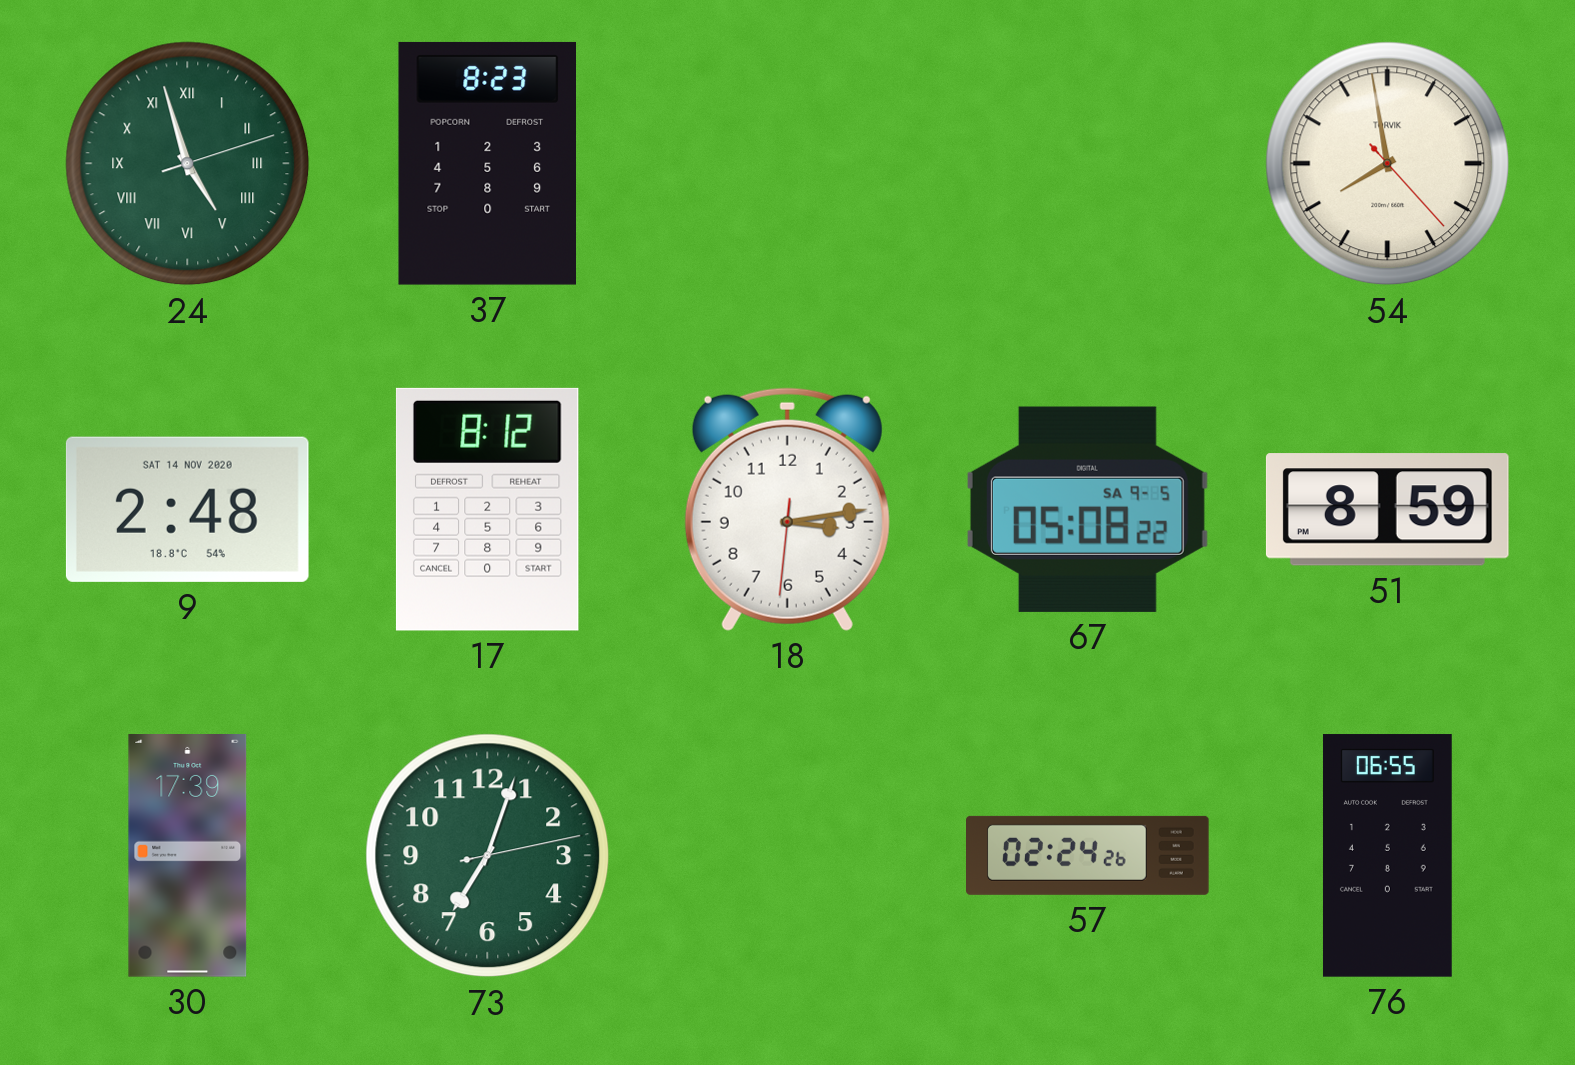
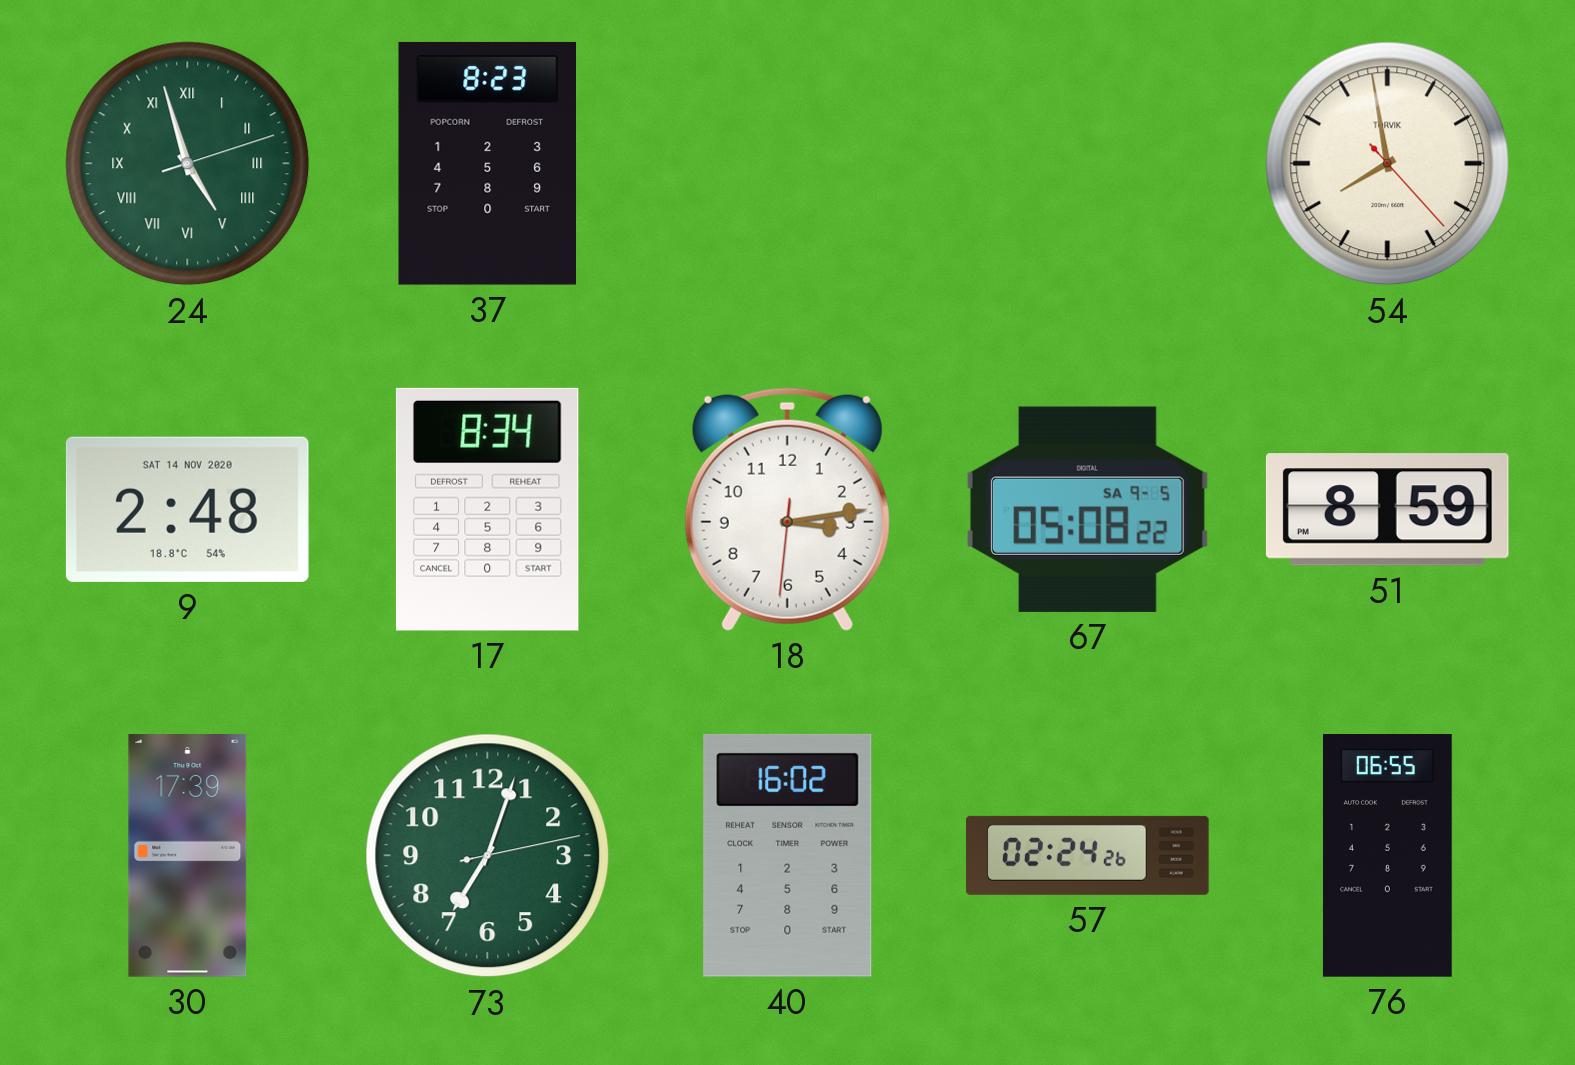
17: 8:12 -> 8:34 (487, 509)
40: none -> 16:02 (788, 855)
